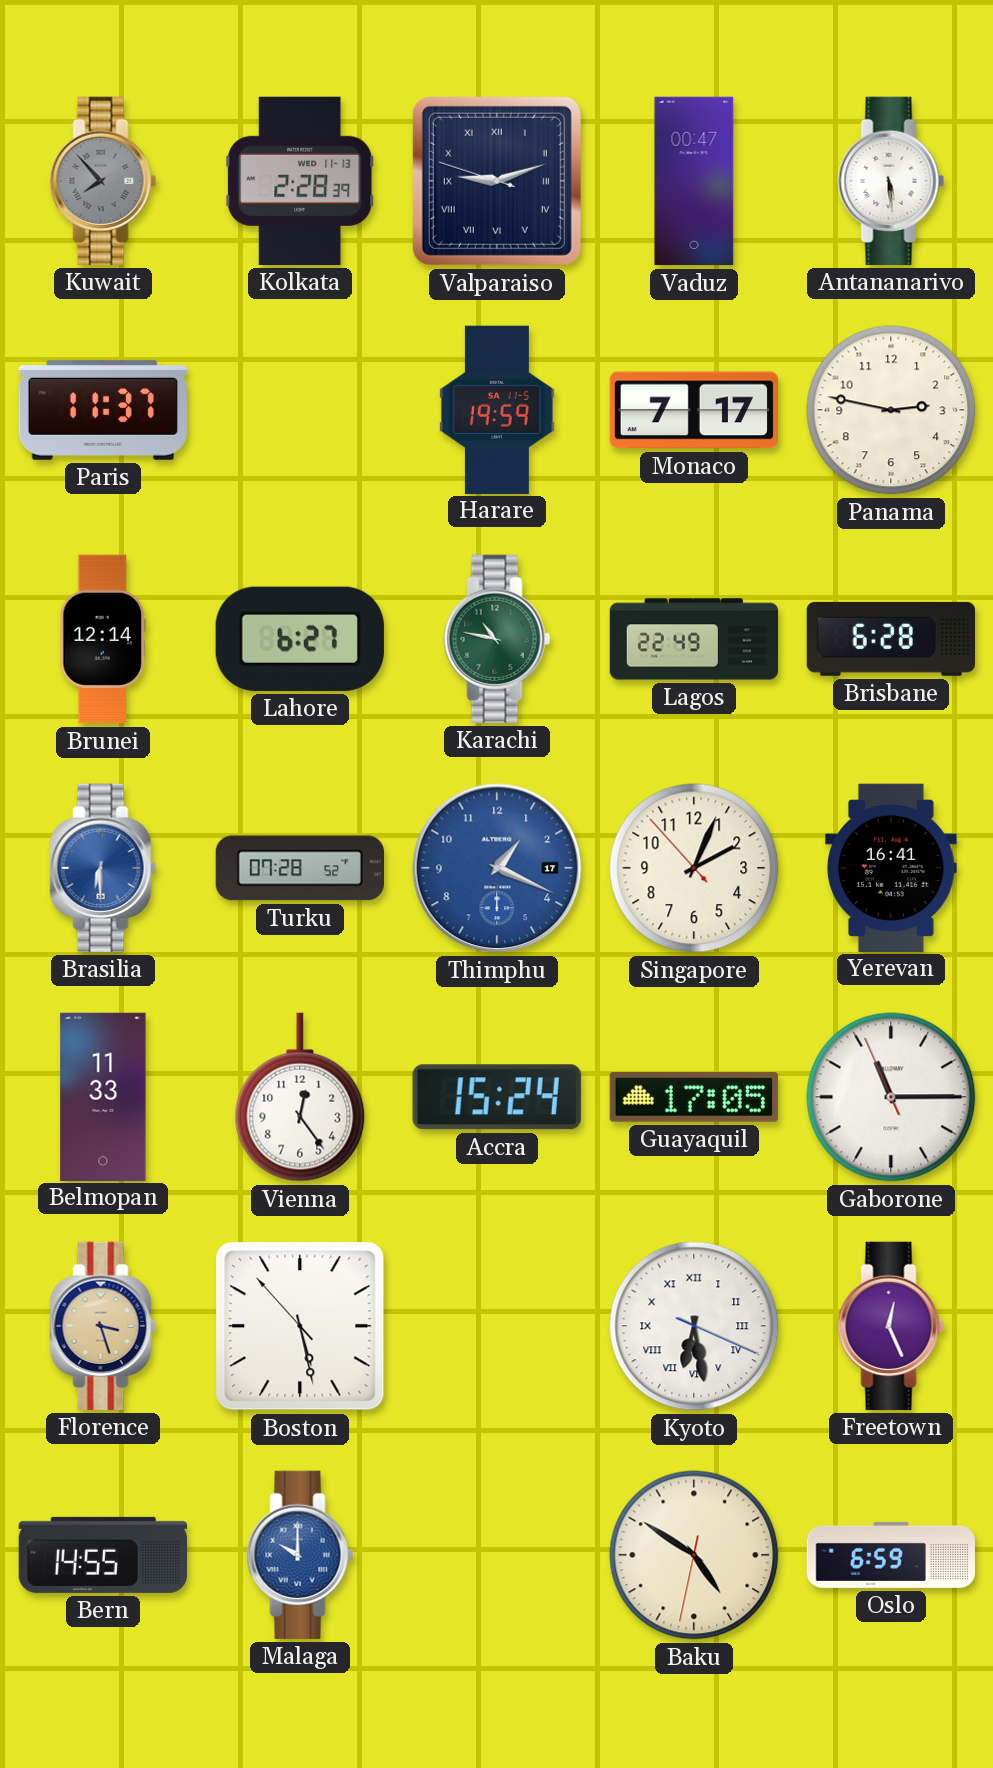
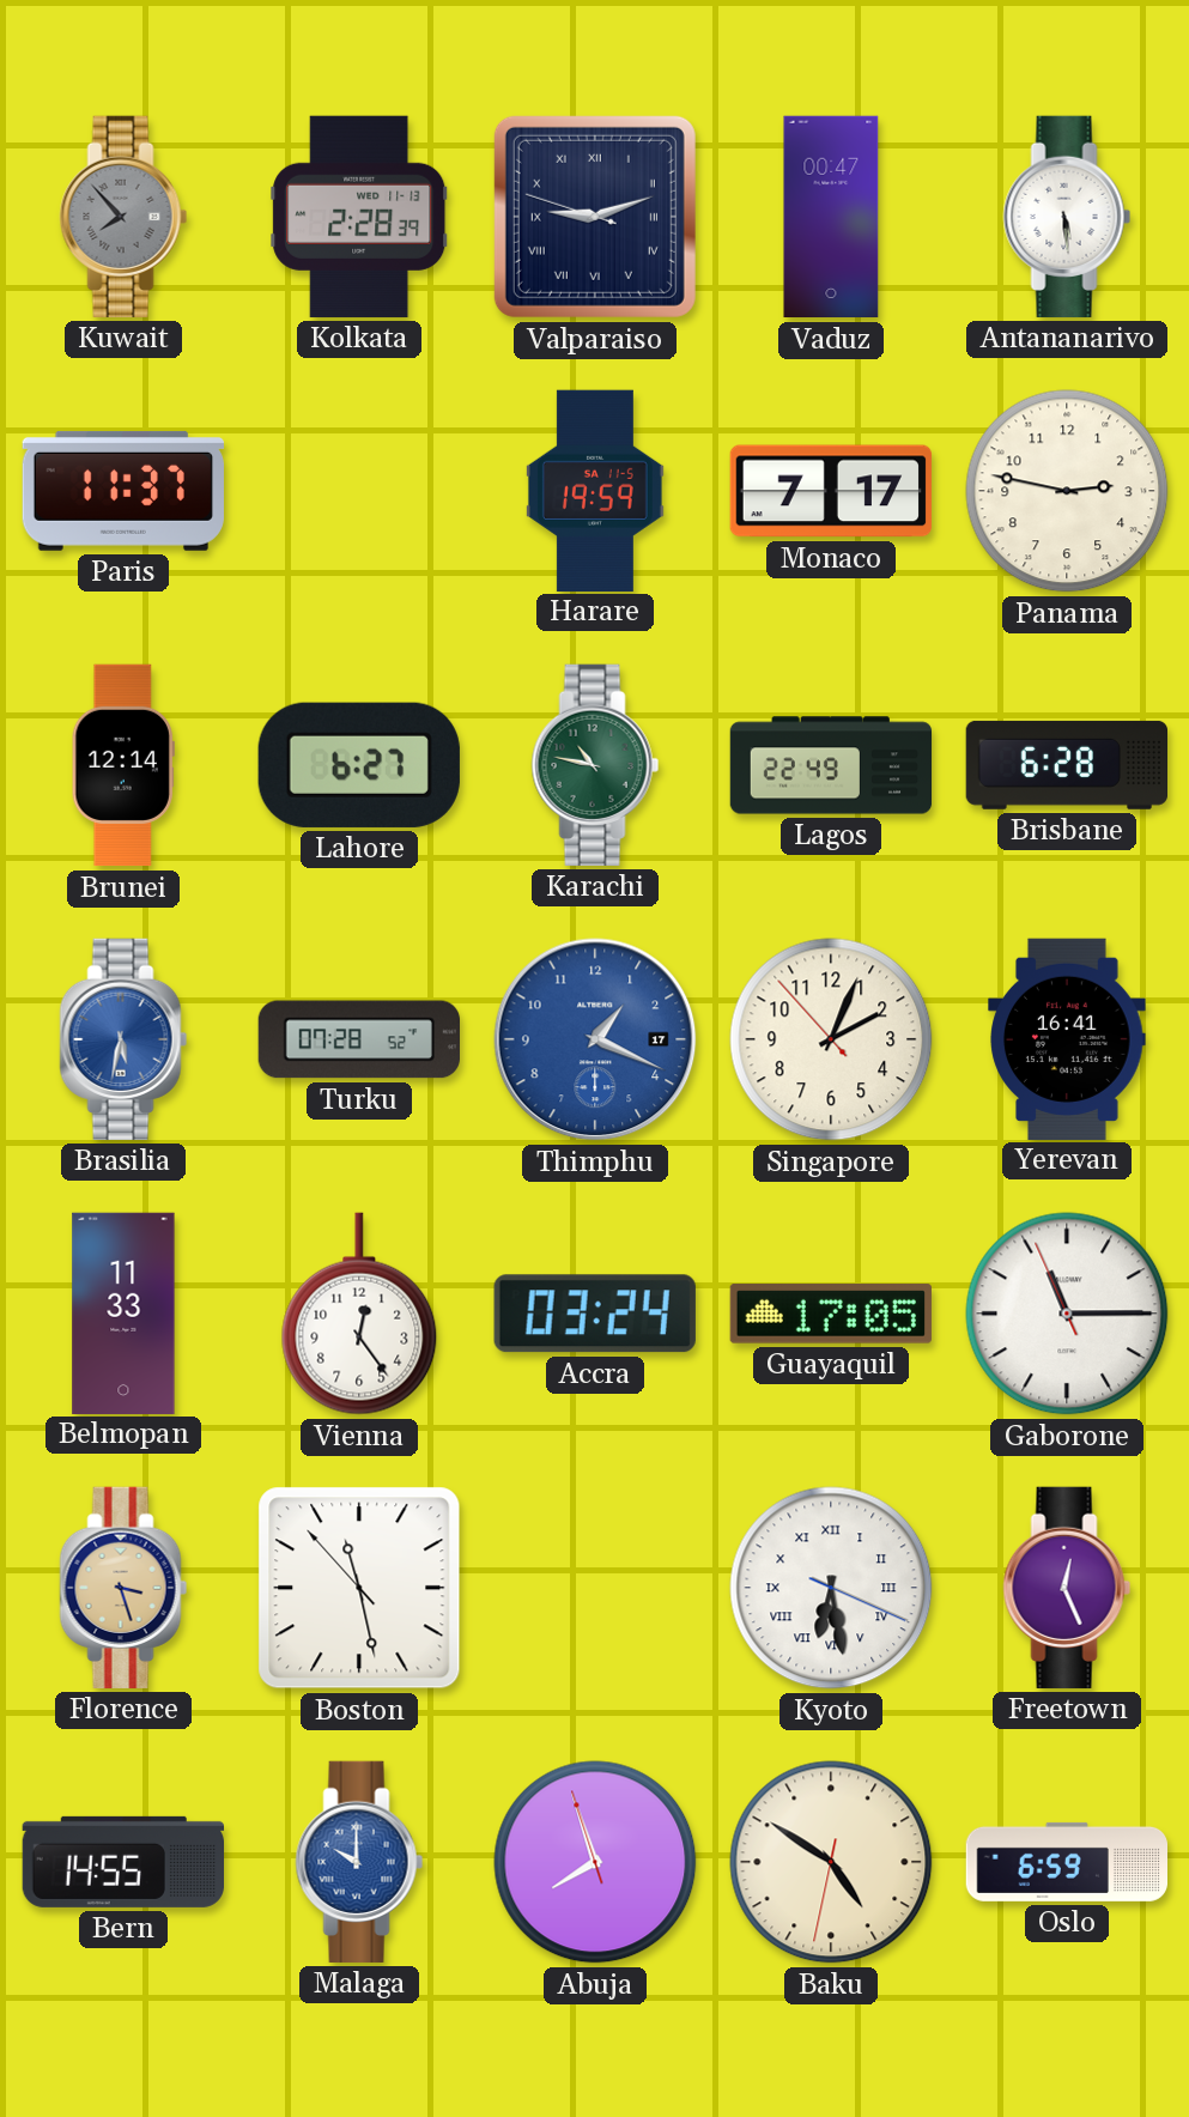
Brasilia: 6:30 -> 5:32 (123, 1039)
Accra: 15:24 -> 03:24 (595, 1314)
Boston: 5:27 -> 11:27 (359, 1588)
Abuja: none -> 7:56 (595, 1862)
